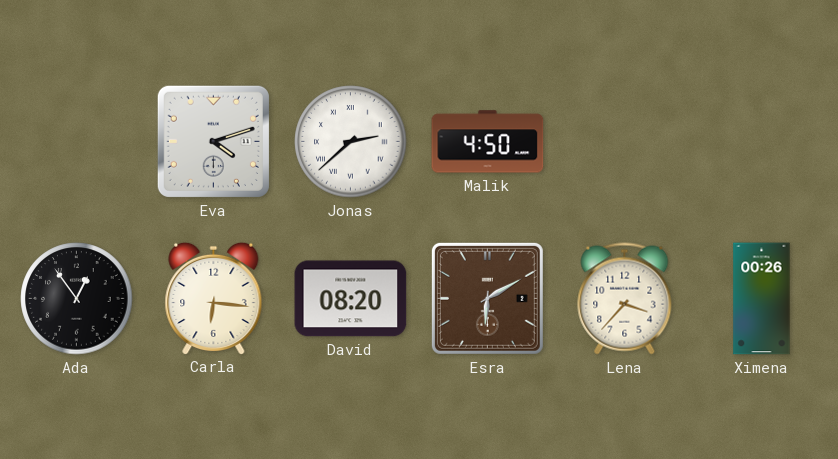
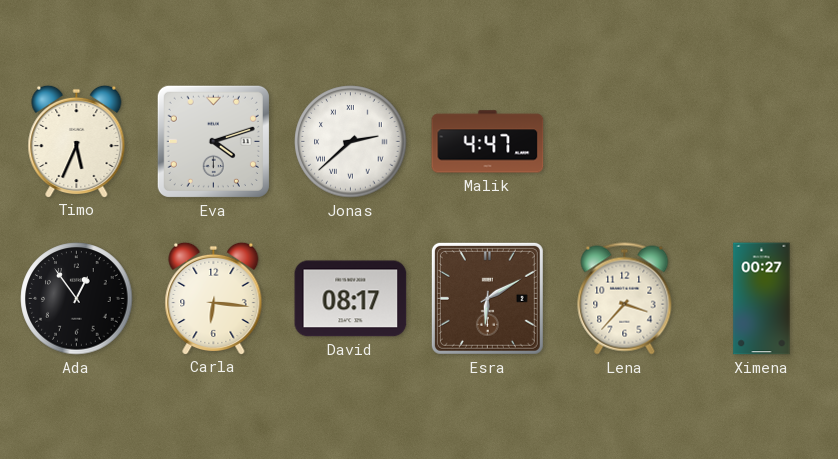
Timo: none -> 5:34 (77, 141)
Malik: 4:50 -> 4:47 (488, 142)
David: 08:20 -> 08:17 (351, 299)
Ximena: 00:26 -> 00:27 (762, 299)
